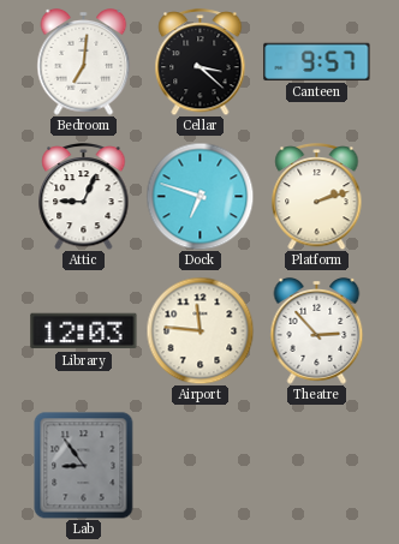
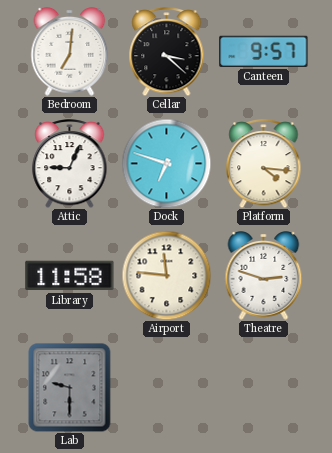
Platform: 2:12 -> 4:16 (264, 164)
Library: 12:03 -> 11:58 (70, 276)
Theatre: 2:53 -> 2:48 (264, 276)
Lab: 8:54 -> 9:30 (70, 387)
